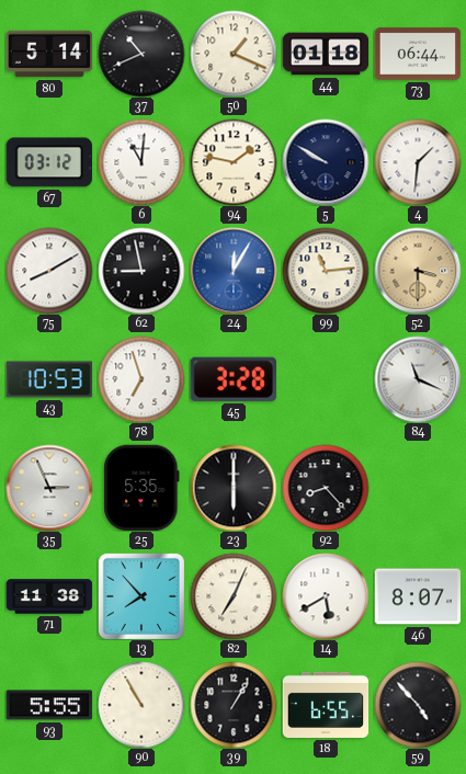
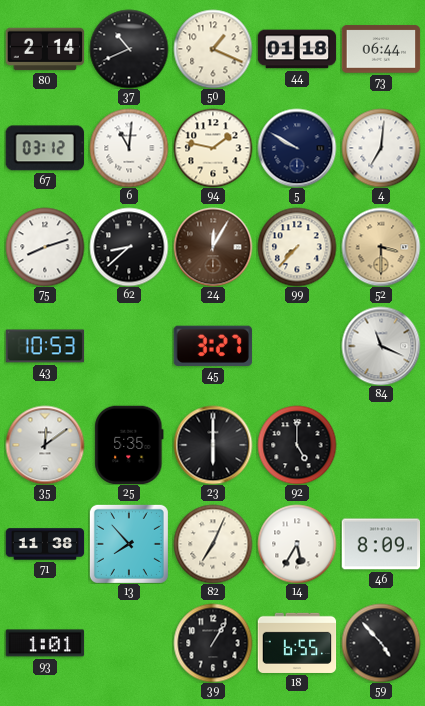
80: 5:14 -> 2:14 (45, 49)
4: 1:31 -> 7:01 (381, 148)
75: 8:10 -> 8:12 (45, 247)
62: 8:58 -> 8:38 (129, 247)
24 dial: blue -> brown (213, 247)
99: 11:14 -> 7:37 (297, 247)
78: 6:57 -> none (141, 379)
45: 3:28 -> 3:27 (213, 346)
35: 2:56 -> 12:09 (45, 445)
92: 8:23 -> 5:00 (297, 445)
14: 5:40 -> 5:35 (297, 544)
46: 8:07 -> 8:09 (381, 544)
93: 5:55 -> 1:01 (45, 643)
90: 10:55 -> none (141, 705)
